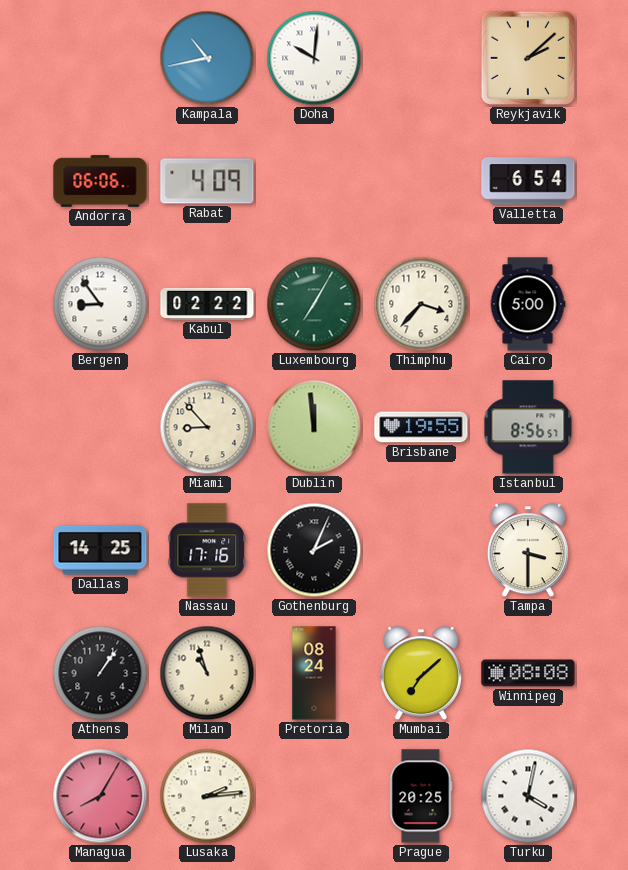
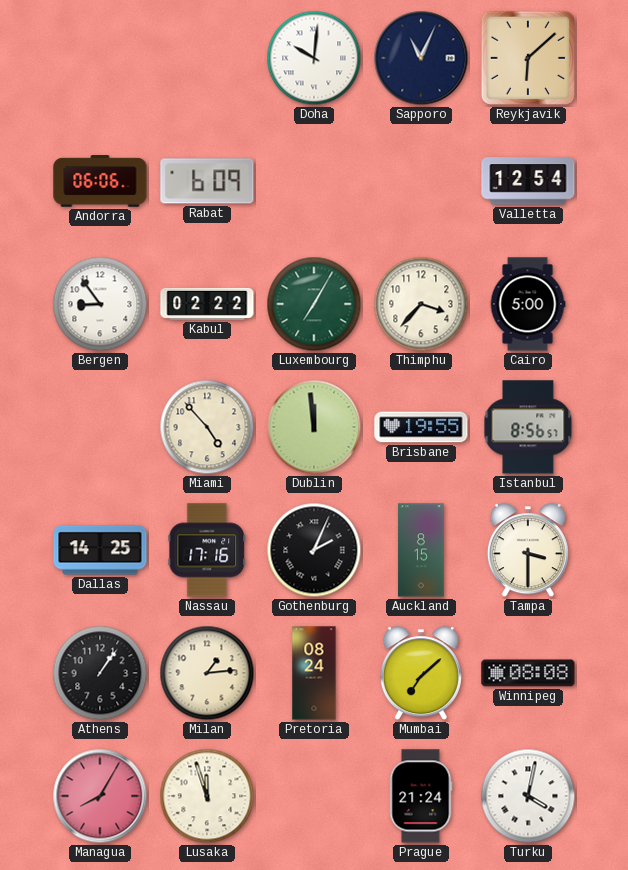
Kampala: 10:43 -> none (207, 58)
Sapporo: none -> 11:04 (421, 58)
Reykjavik: 2:08 -> 6:08 (528, 58)
Rabat: 4:09 -> 6:09 (207, 181)
Valletta: 6:54 -> 12:54 (528, 181)
Miami: 8:53 -> 4:53 (207, 427)
Auckland: none -> 8:15 (421, 550)
Milan: 10:57 -> 1:14 (207, 673)
Lusaka: 2:14 -> 11:57 (207, 796)
Prague: 20:25 -> 21:24 (421, 796)
